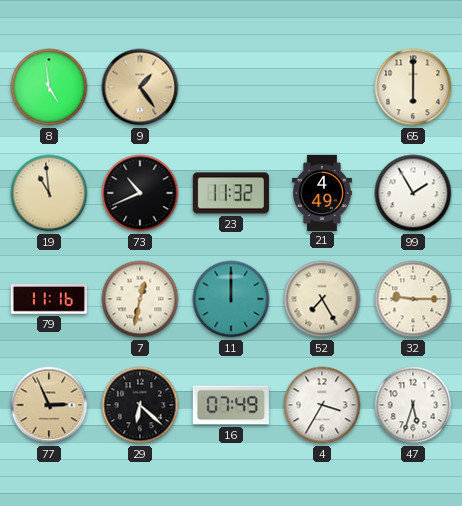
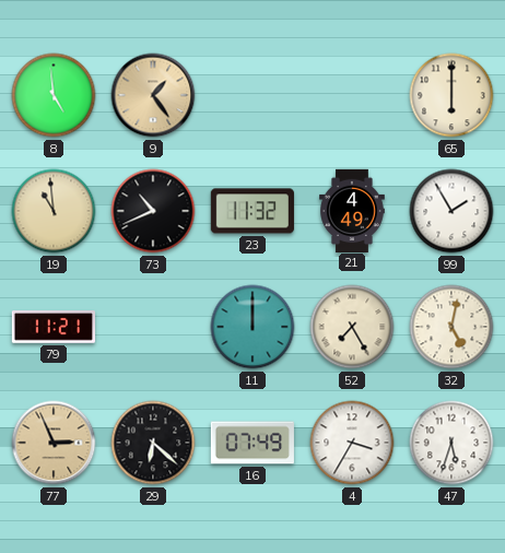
79: 11:16 -> 11:21 (52, 327)
7: 12:32 -> none (140, 299)
32: 9:15 -> 5:02 (451, 327)
